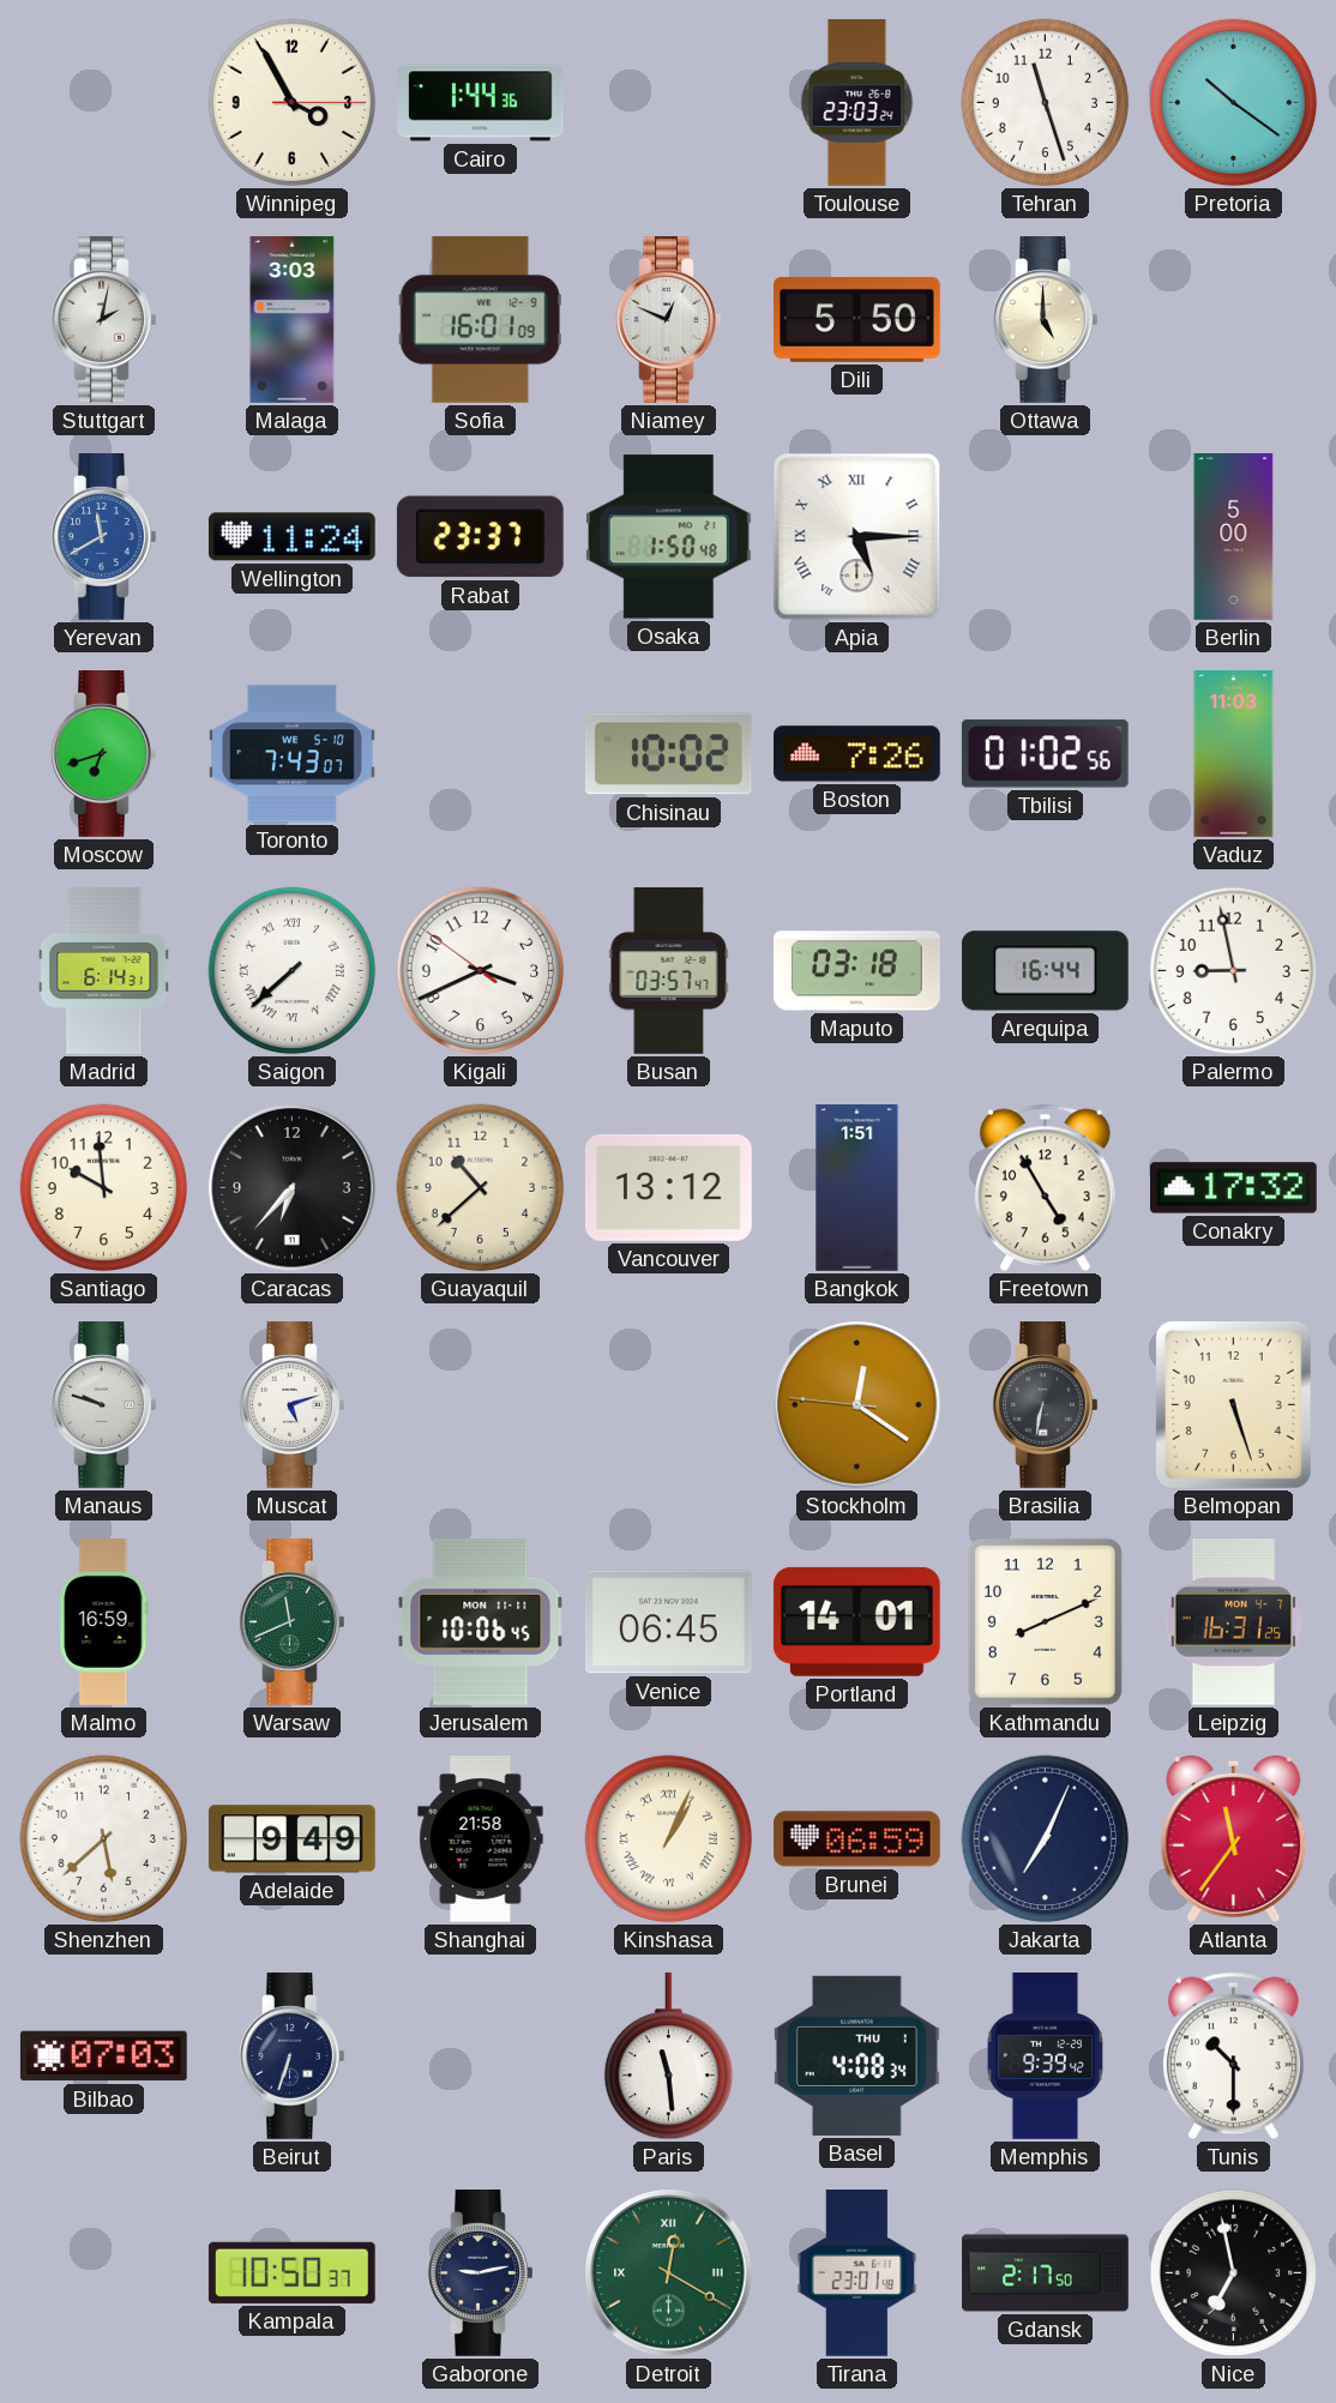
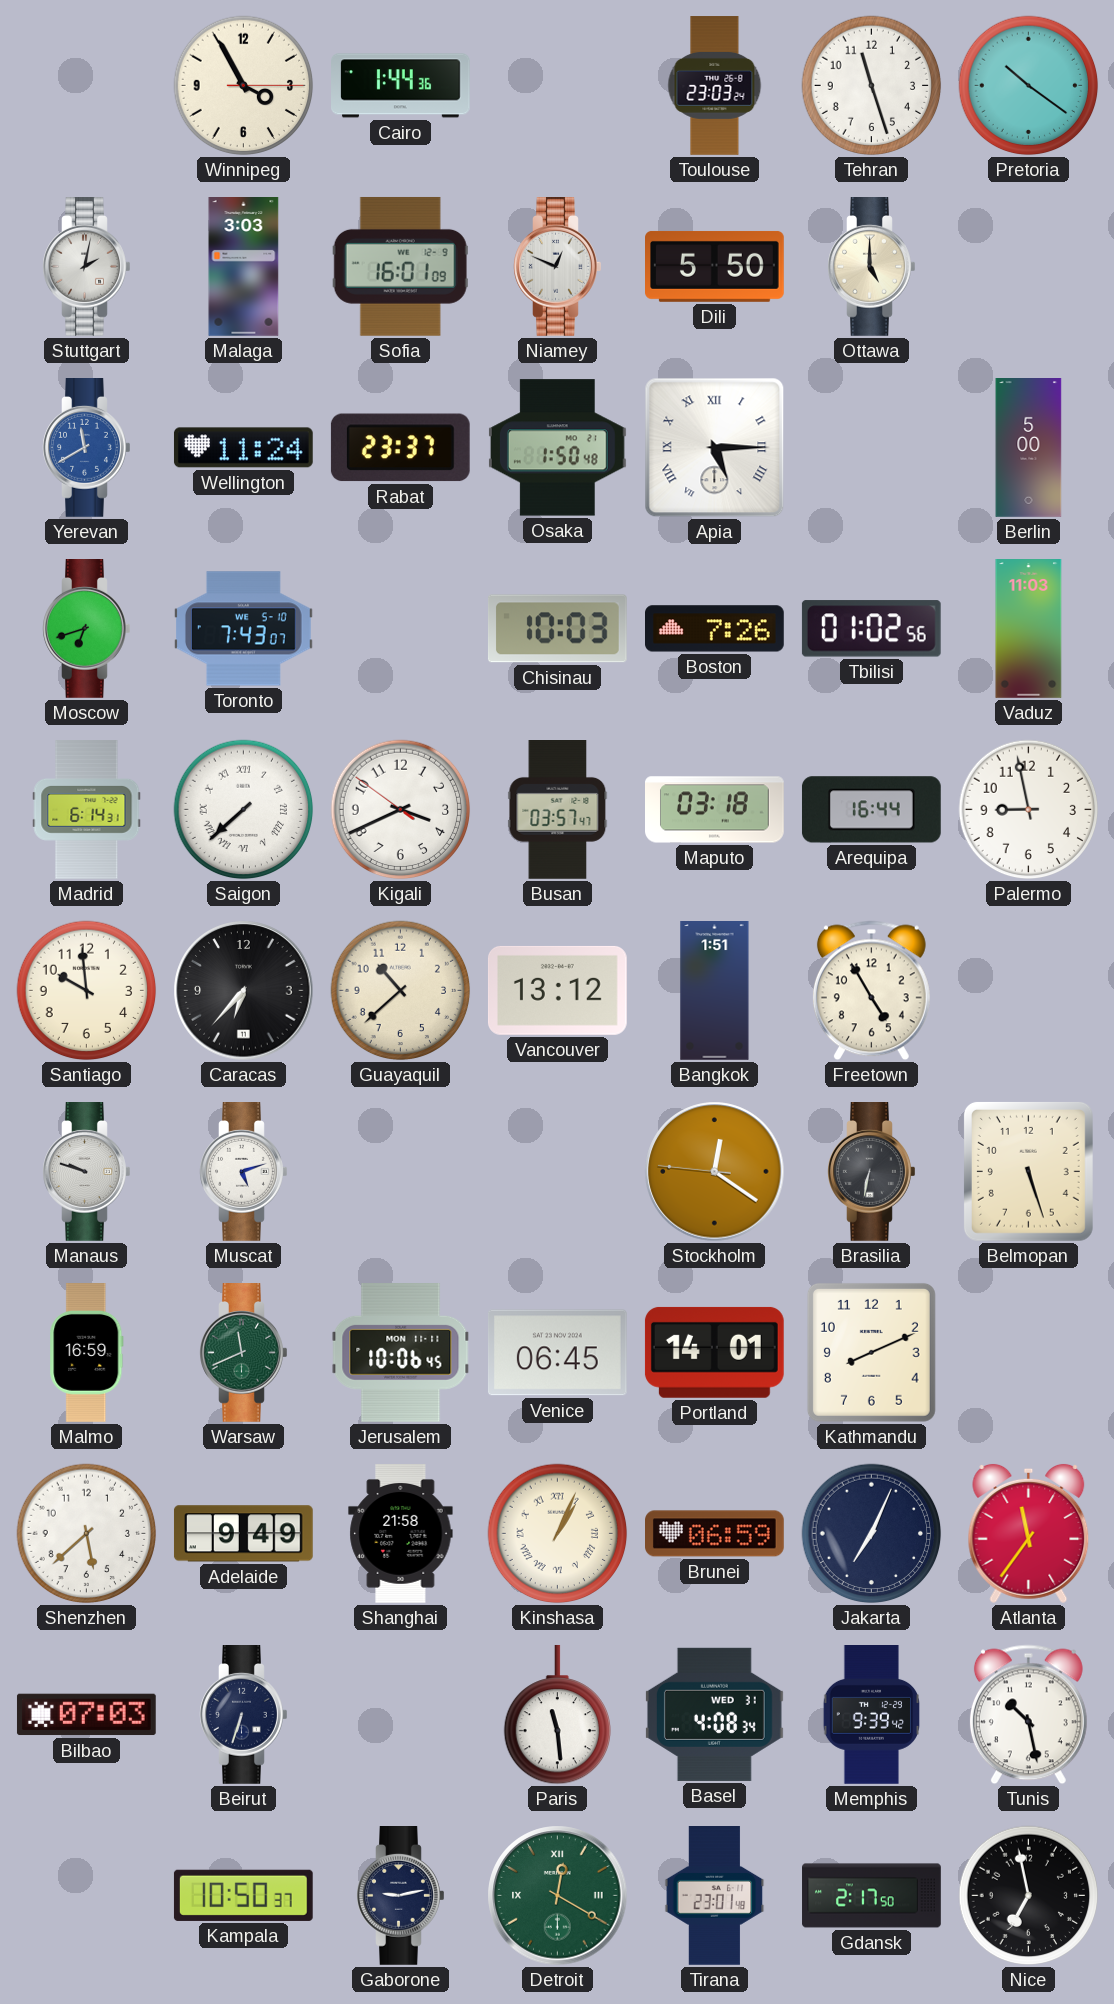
Chisinau: 10:02 -> 10:03 (557, 629)
Conakry: 17:32 -> none (1234, 1188)
Leipzig: 16:31 -> none (1234, 1622)
Basel date: THU 1 -> WED 31 (714, 1714)
Tunis: 10:30 -> 10:28 (1028, 1715)
